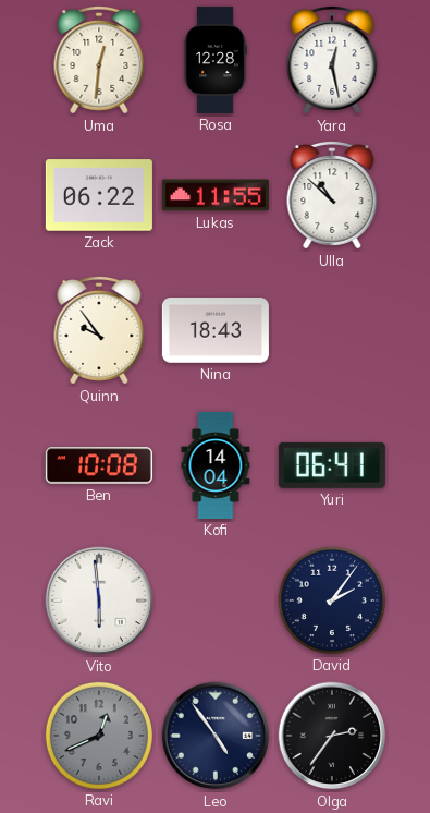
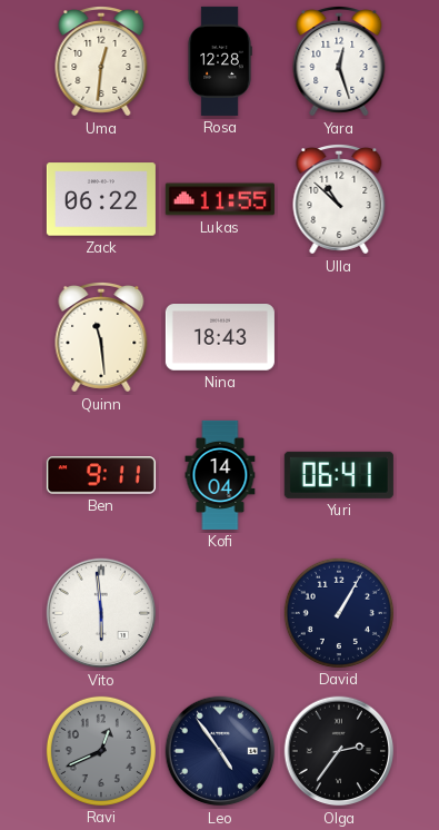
Yara: 12:28 -> 12:27 (339, 62)
Quinn: 9:54 -> 11:29 (101, 338)
Ben: 10:08 -> 9:11 (101, 475)
David: 2:06 -> 1:05 (339, 613)
